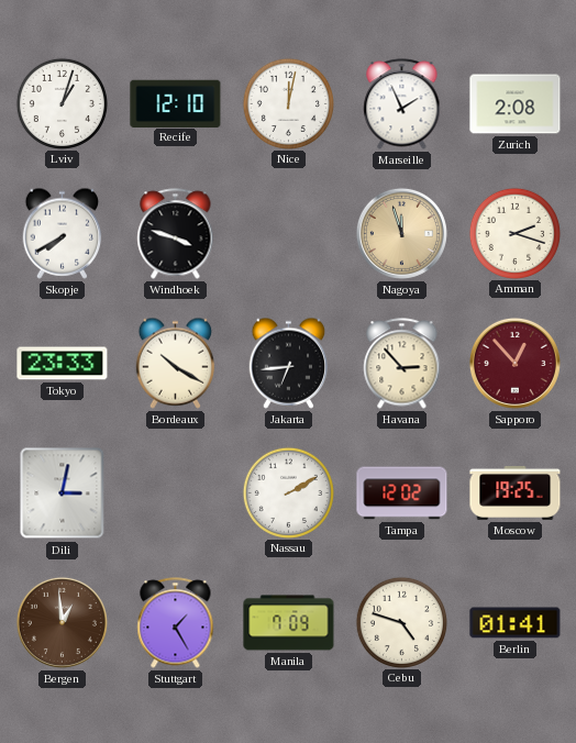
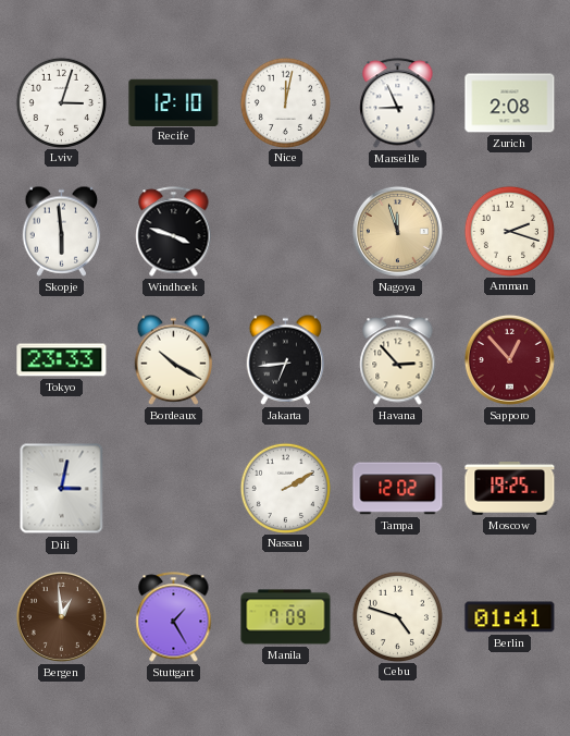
Lviv: 1:03 -> 3:03 (61, 102)
Marseille: 1:56 -> 8:56 (398, 103)
Skopje: 7:40 -> 5:59 (62, 231)
